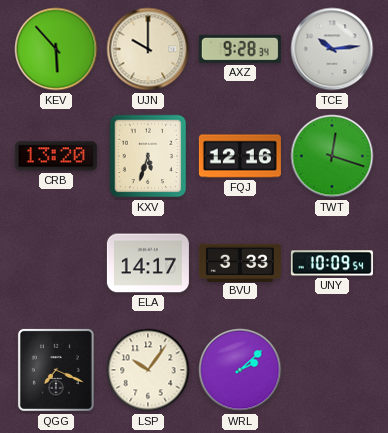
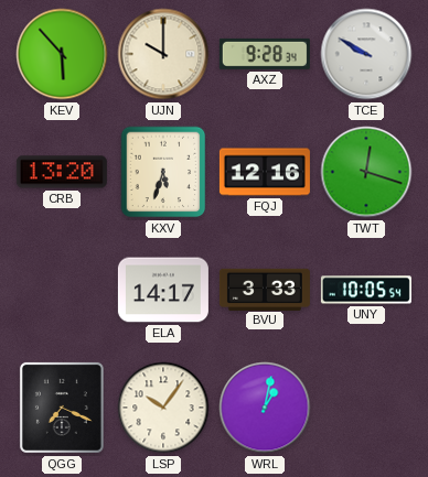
TCE: 10:14 -> 9:50 (366, 54)
UNY: 10:09 -> 10:05 (366, 290)
WRL: 2:08 -> 1:02 (265, 408)
